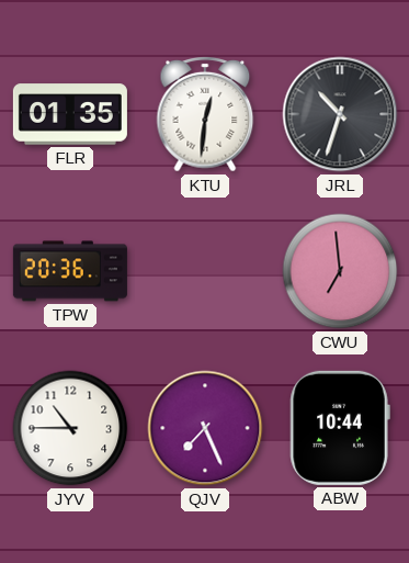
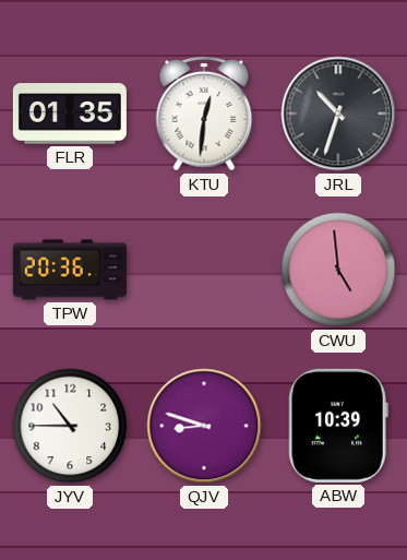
CWU: 6:59 -> 4:59 (338, 270)
QJV: 7:26 -> 8:48 (204, 426)
ABW: 10:44 -> 10:39 (338, 426)
